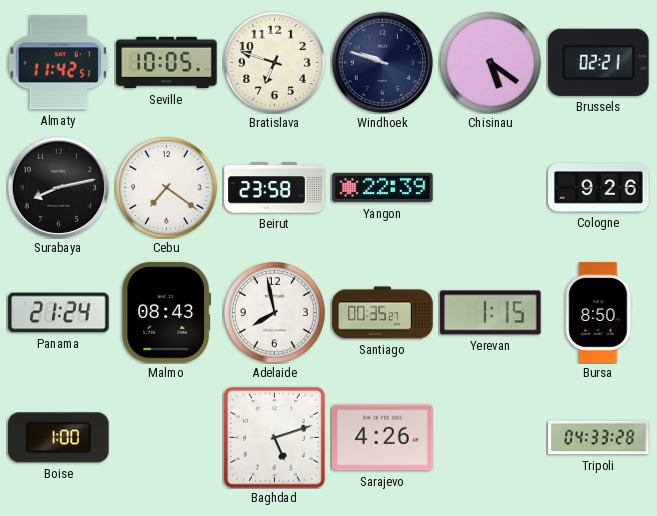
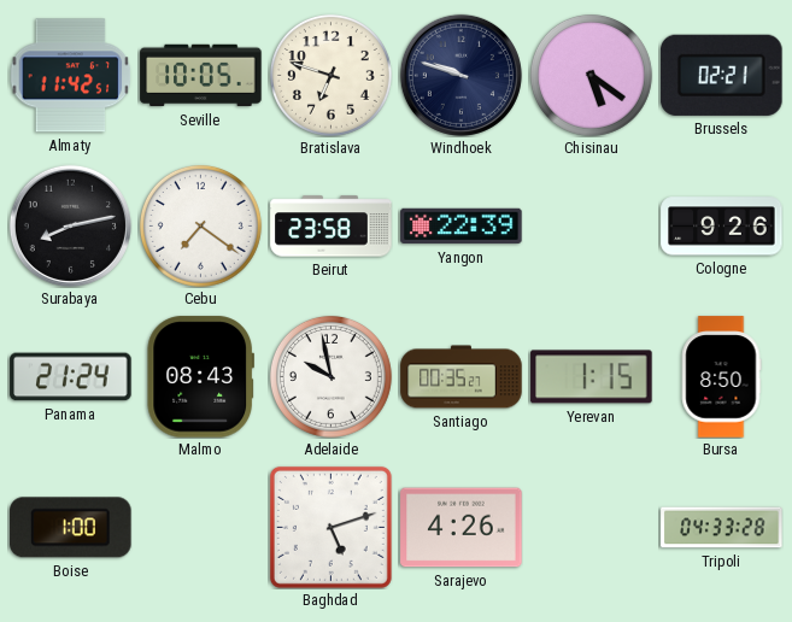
Adelaide: 7:58 -> 9:58 (330, 376)
